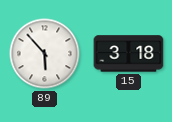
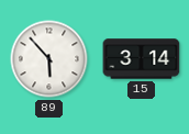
15: 3:18 -> 3:14 (142, 59)
